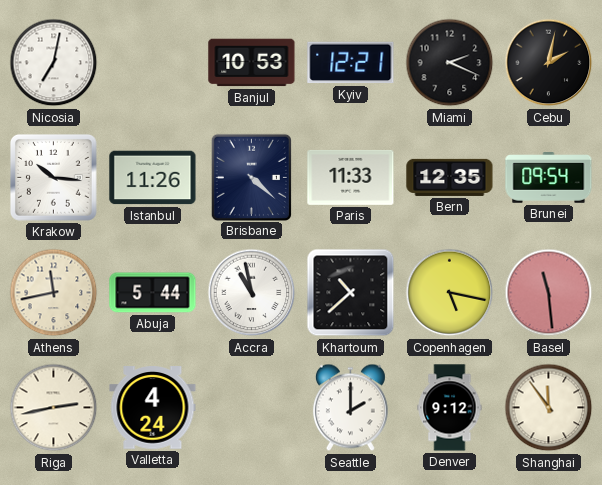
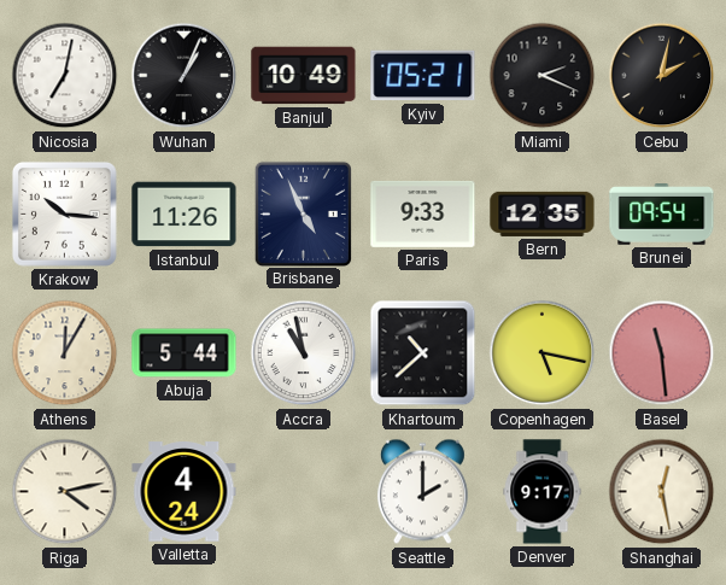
Wuhan: none -> 1:04 (185, 76)
Banjul: 10:53 -> 10:49 (304, 76)
Kyiv: 12:21 -> 05:21 (423, 76)
Brisbane: 4:22 -> 4:56 (303, 213)
Paris: 11:33 -> 9:33 (423, 213)
Athens: 11:43 -> 12:05 (65, 353)
Riga: 2:43 -> 4:13 (65, 492)
Denver: 9:12 -> 9:17 (543, 492)
Shanghai: 11:54 -> 12:28 (662, 492)
